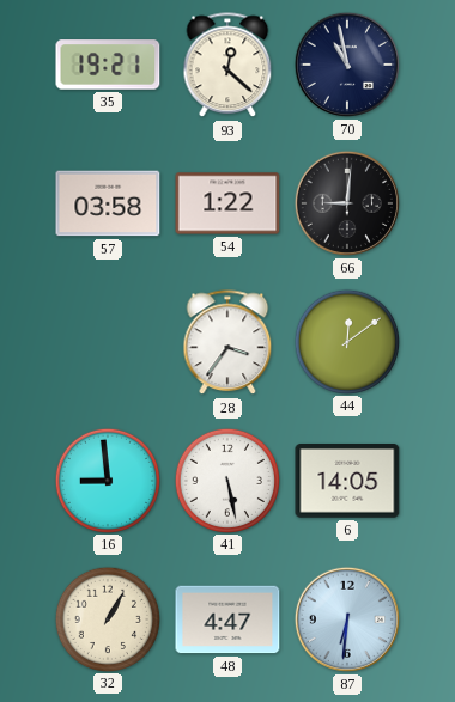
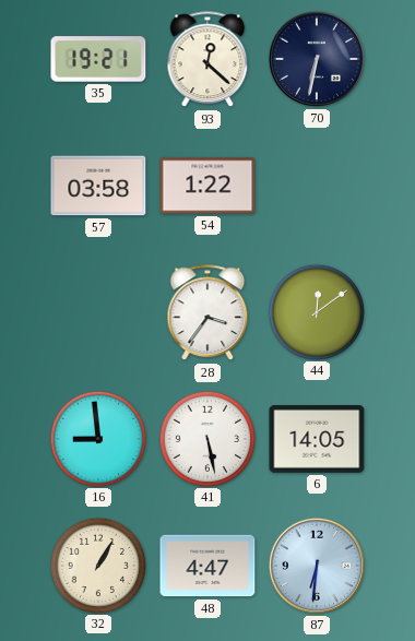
70: 10:58 -> 6:32 (317, 59)
66: 9:01 -> none (347, 203)
